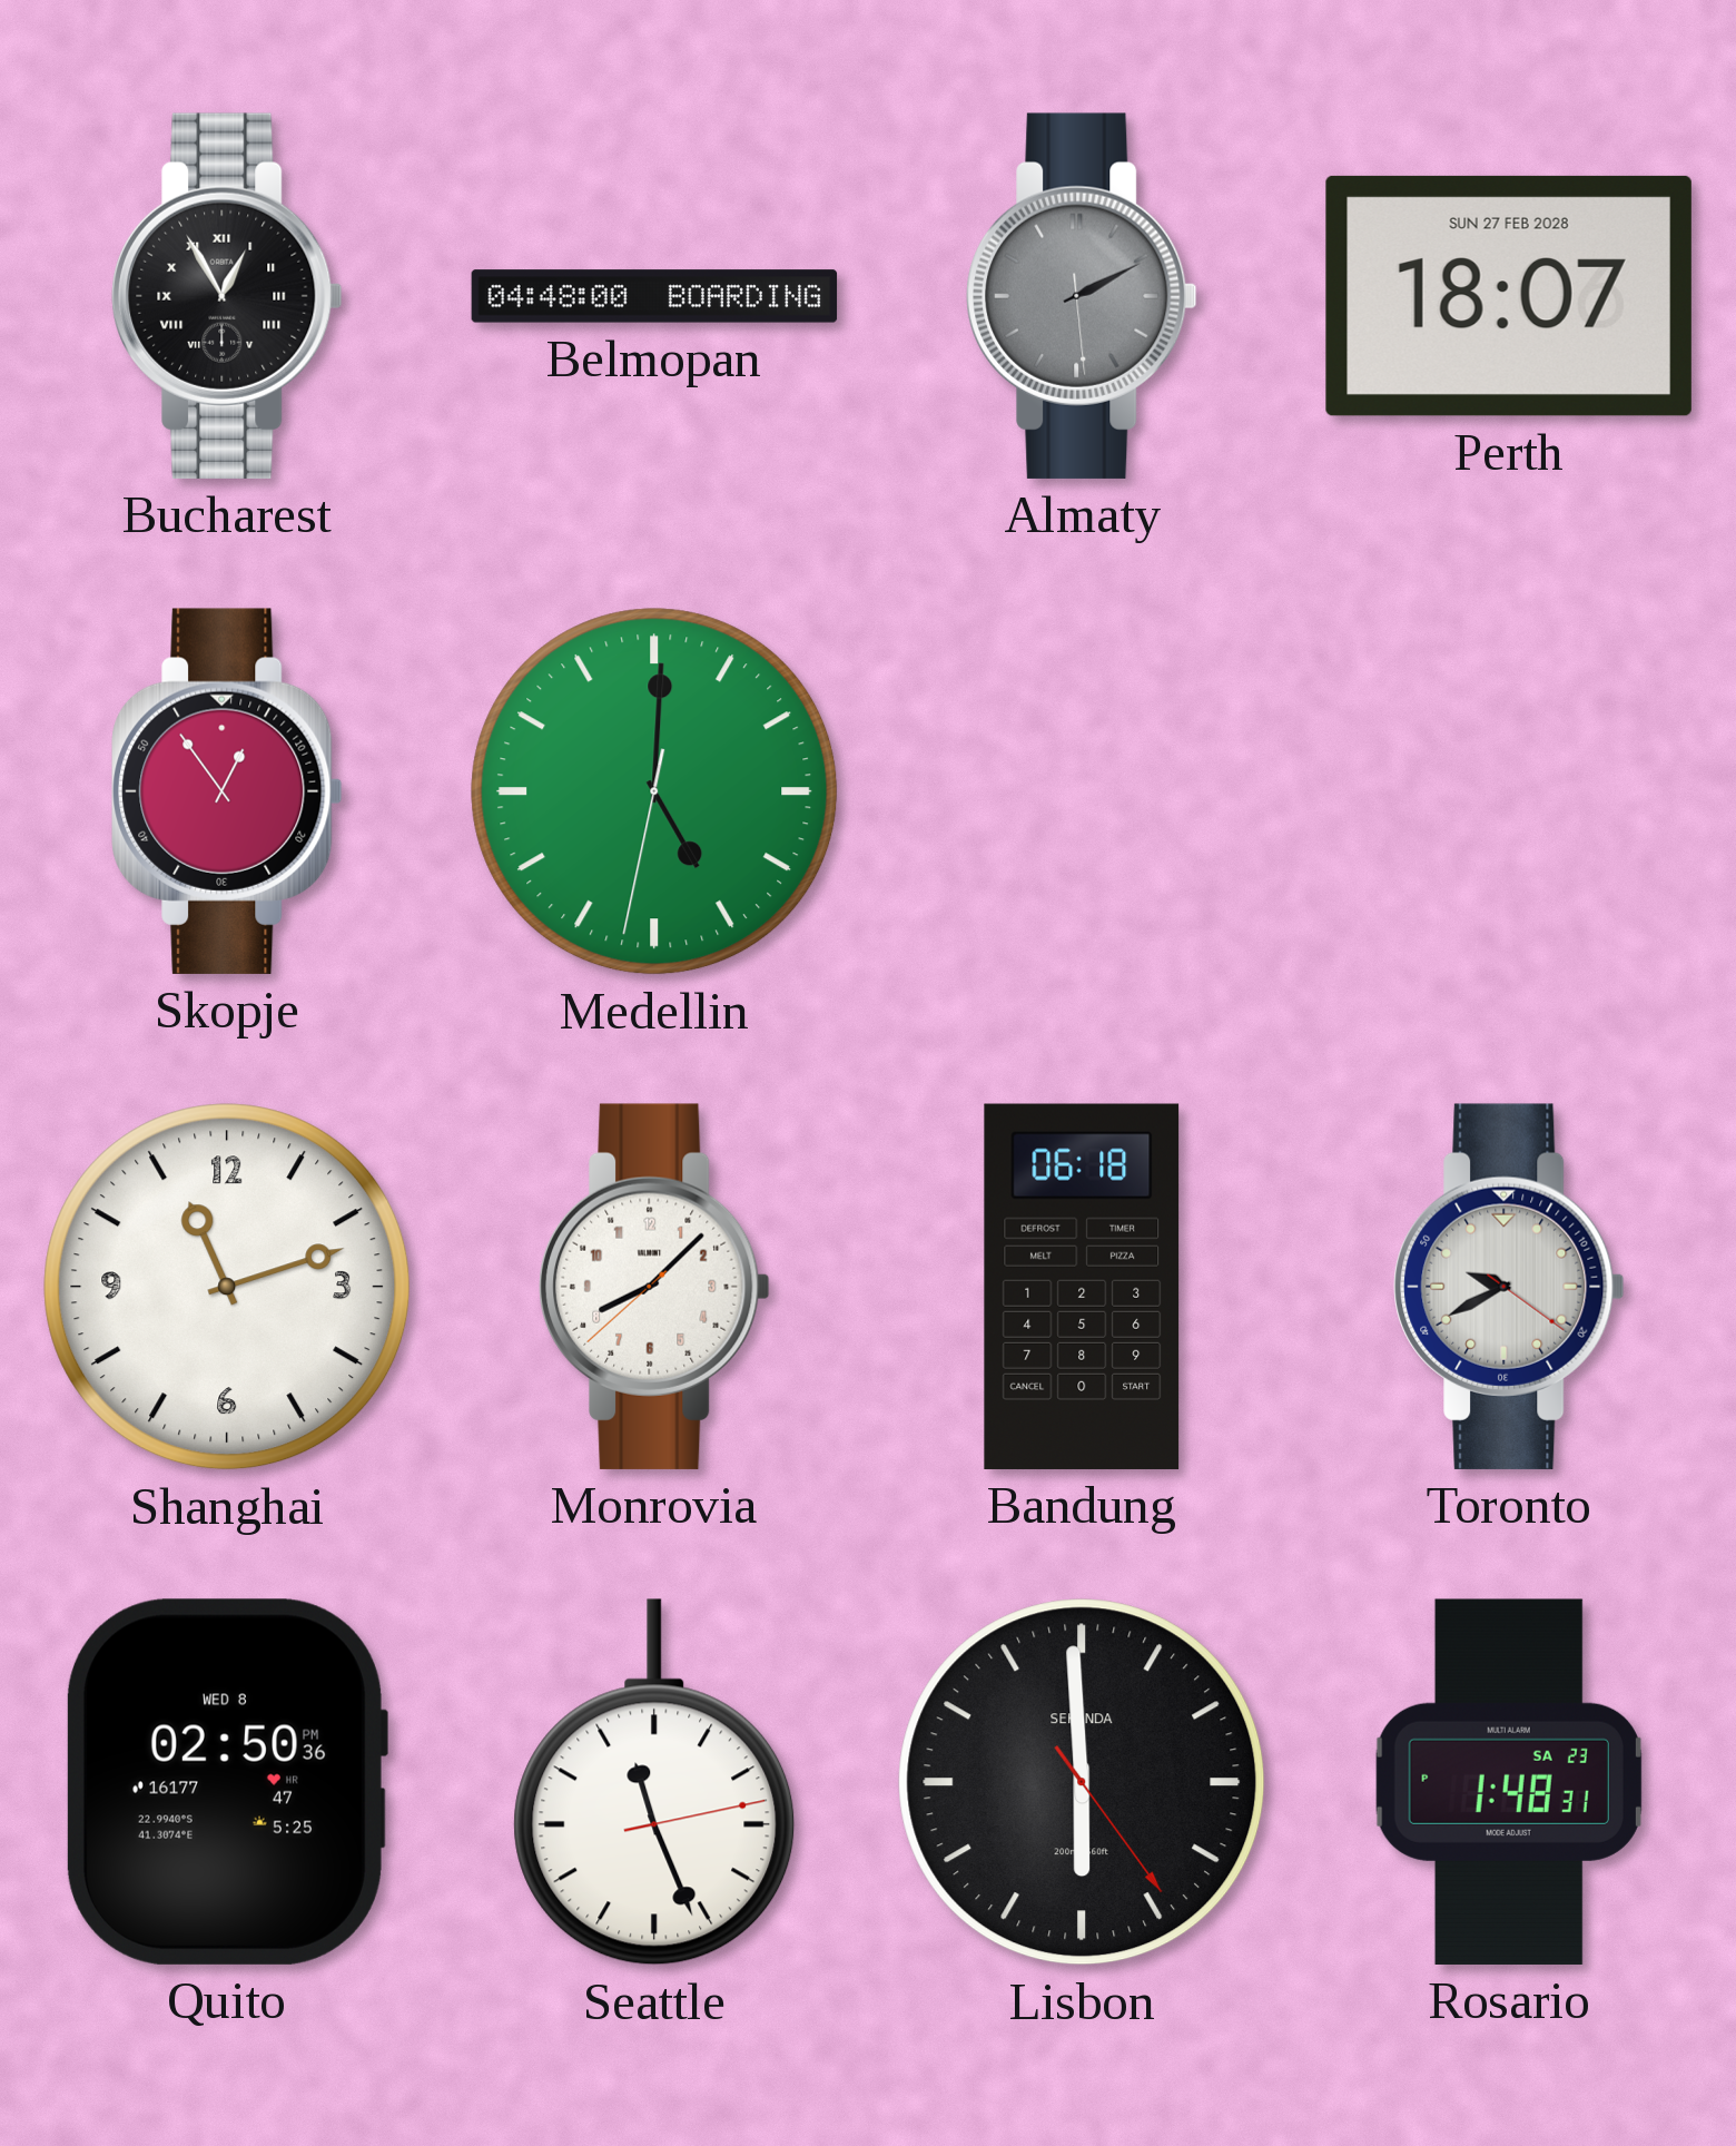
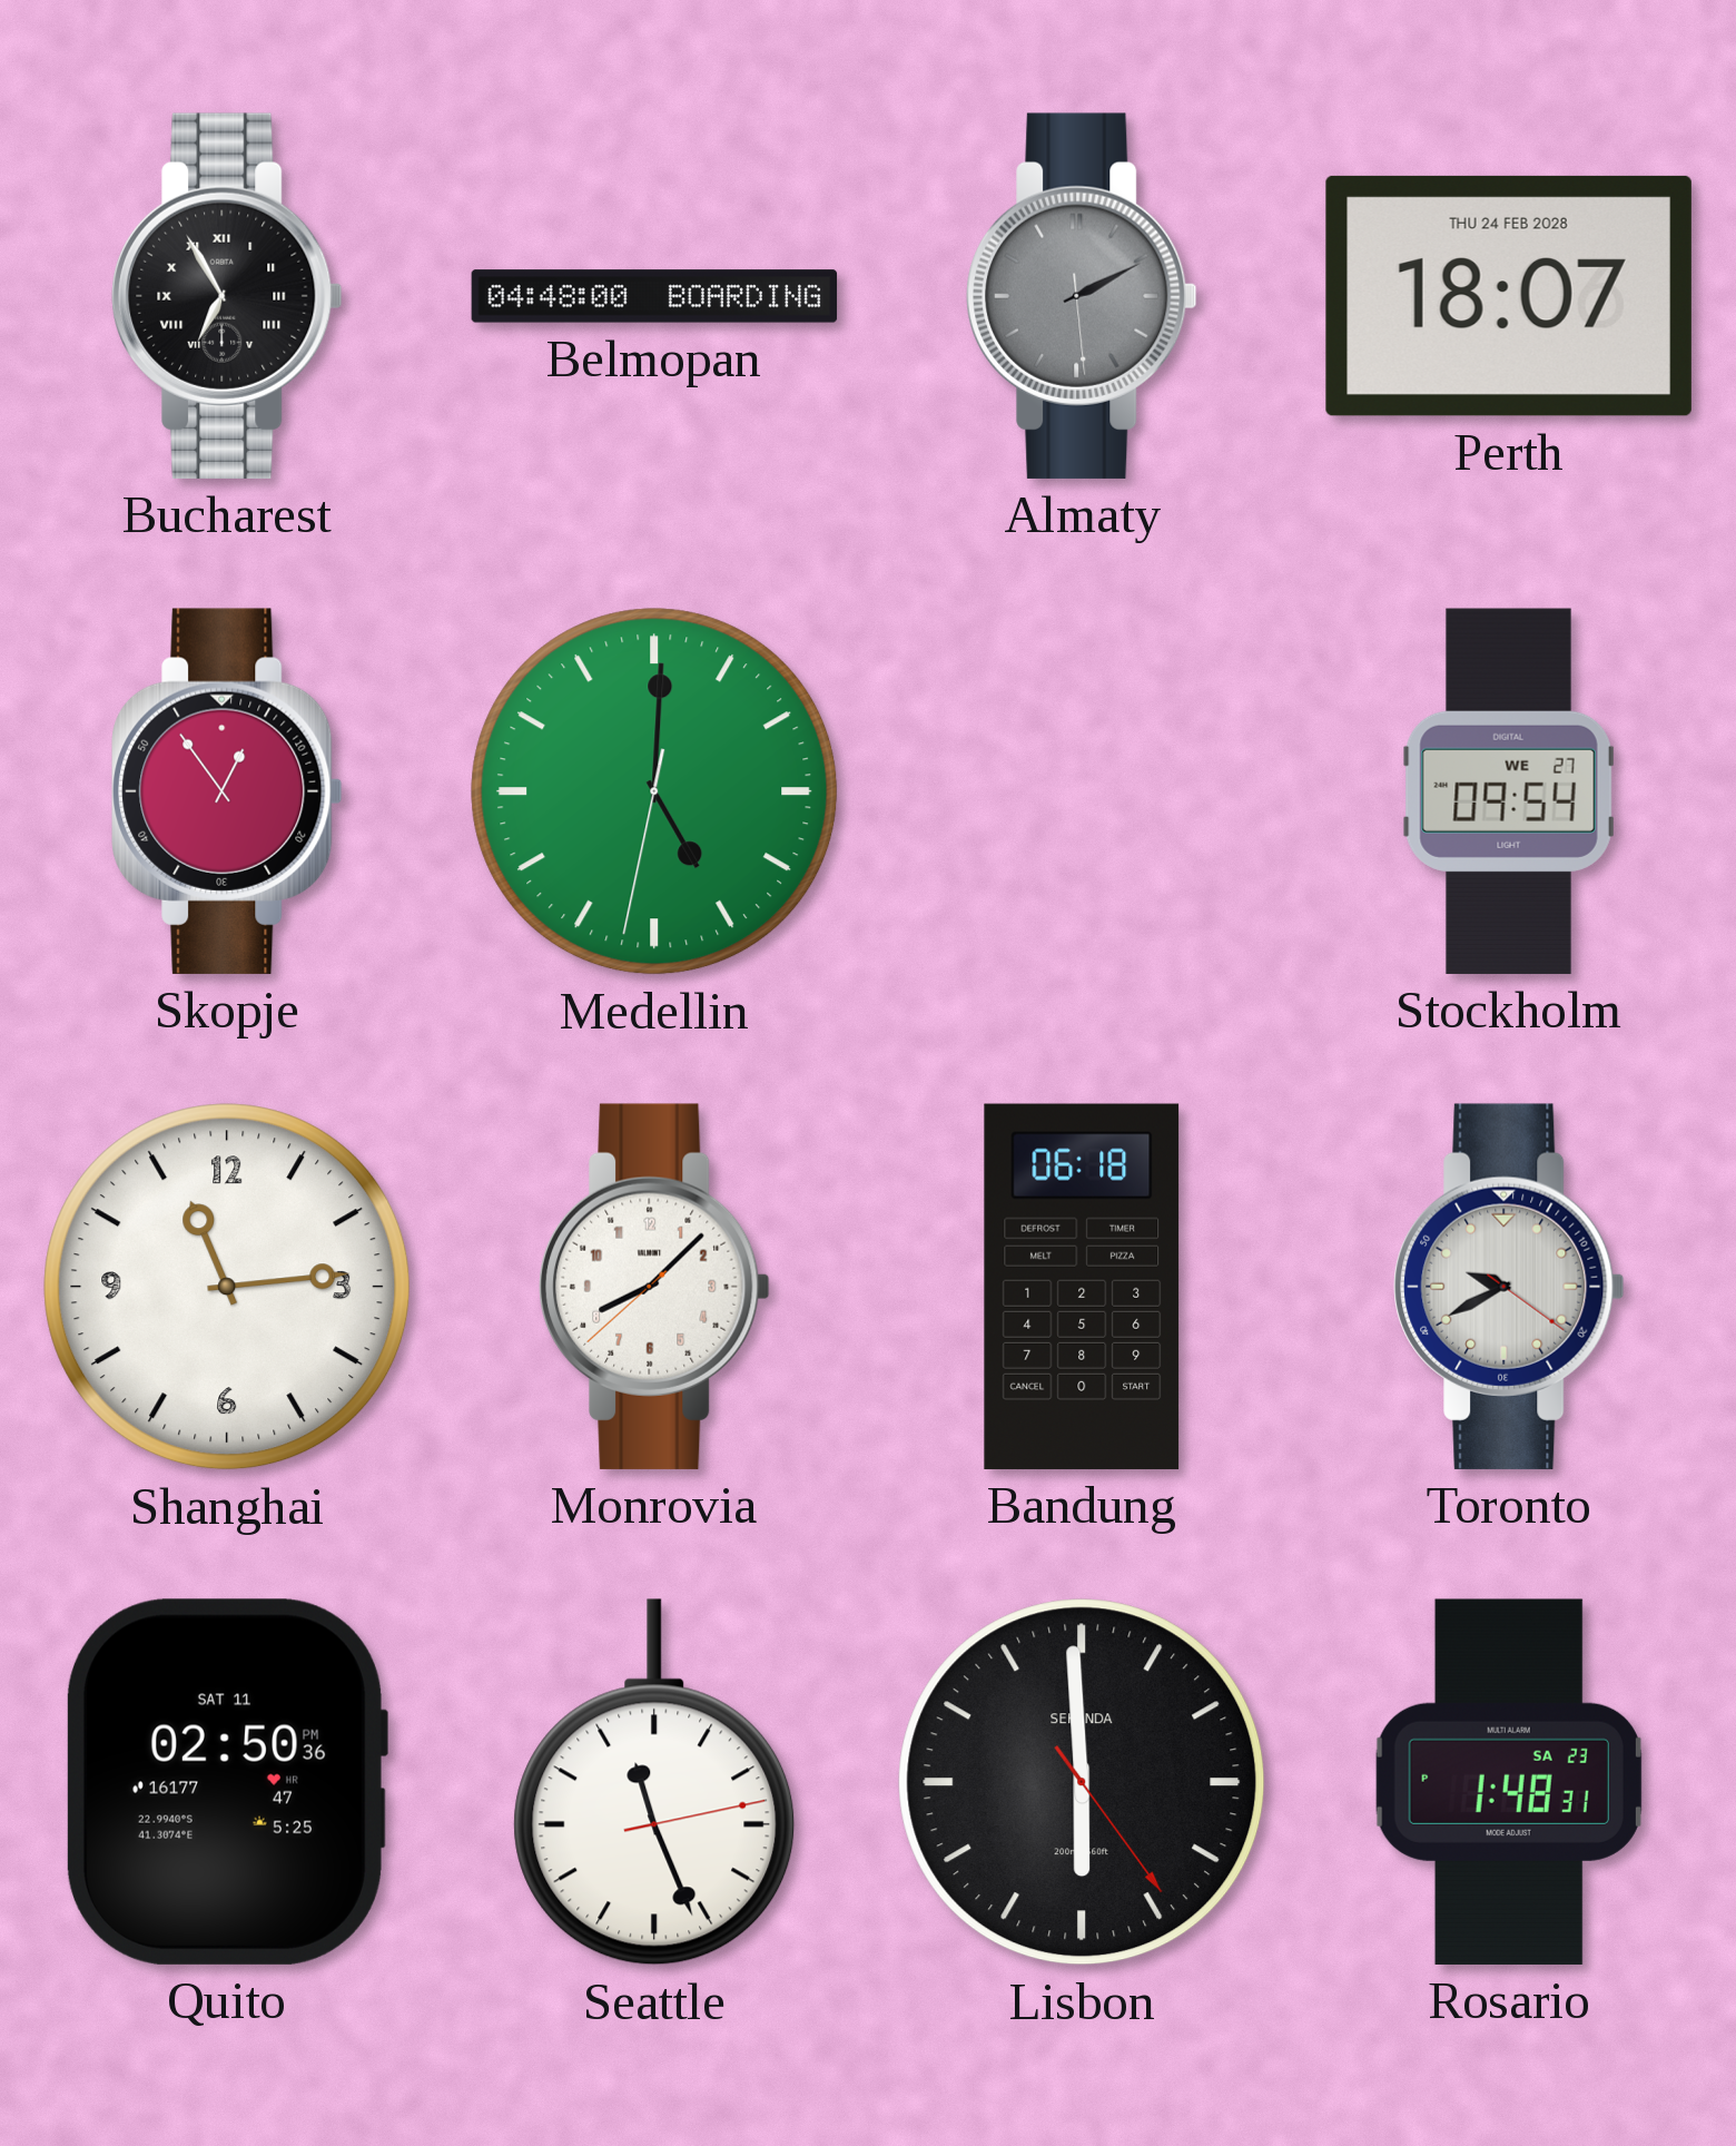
Bucharest: 12:55 -> 6:55 (227, 296)
Perth date: SUN 27 FEB 2028 -> THU 24 FEB 2028 (1509, 296)
Stockholm: none -> 09:54 (1509, 791)
Shanghai: 11:12 -> 11:14 (227, 1287)
Quito date: WED 8 -> SAT 11 (226, 1782)
